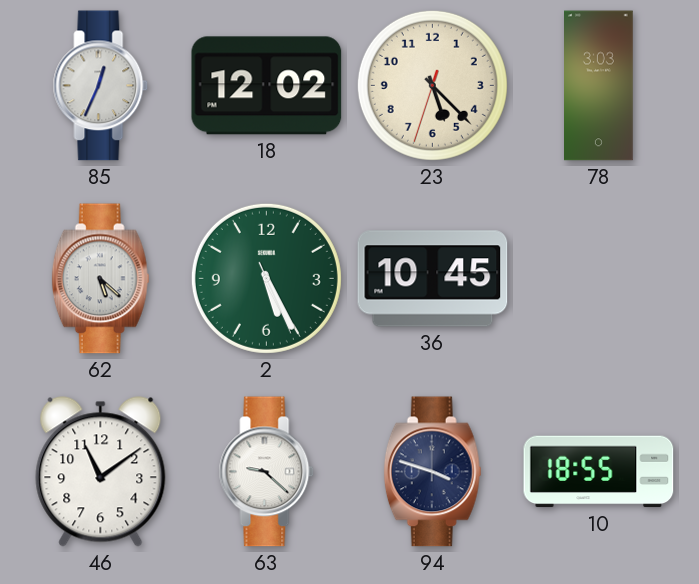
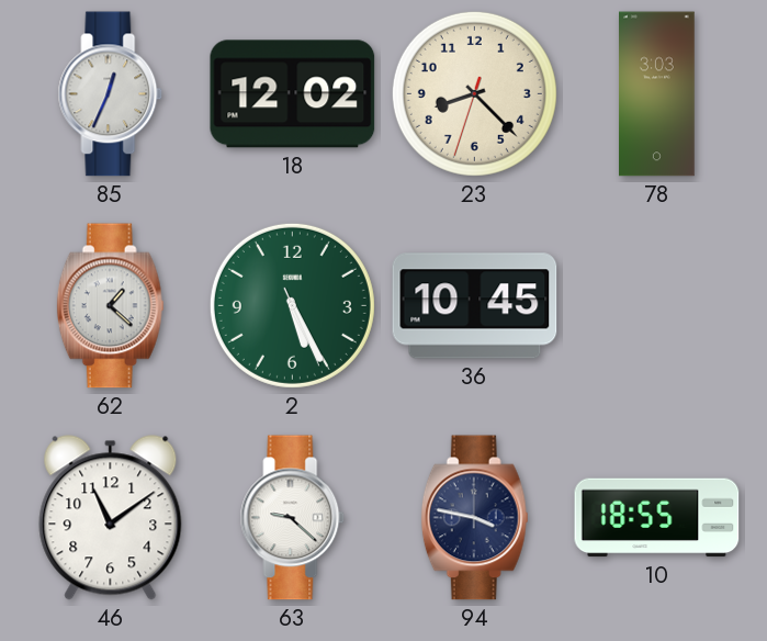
23: 5:22 -> 8:22 (474, 93)
62: 5:22 -> 1:22 (110, 306)
94: 3:48 -> 3:47 (474, 518)
